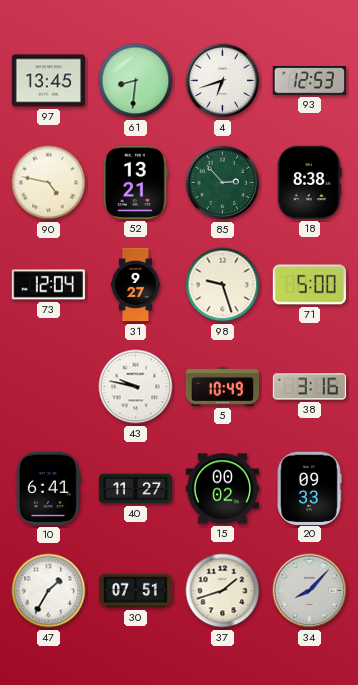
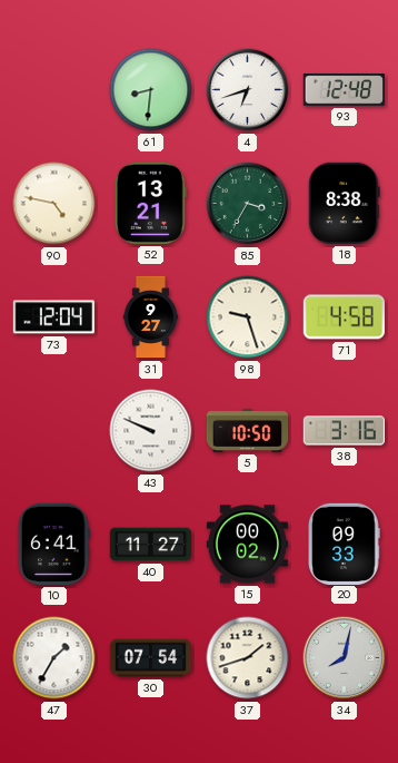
97: 13:45 -> none (48, 81)
93: 12:53 -> 12:48 (344, 90)
85: 2:53 -> 3:35 (248, 204)
71: 5:00 -> 4:58 (344, 317)
43: 9:47 -> 9:49 (151, 431)
5: 10:49 -> 10:50 (248, 430)
30: 07:51 -> 07:54 (151, 658)
34: 8:07 -> 8:02 (345, 658)
